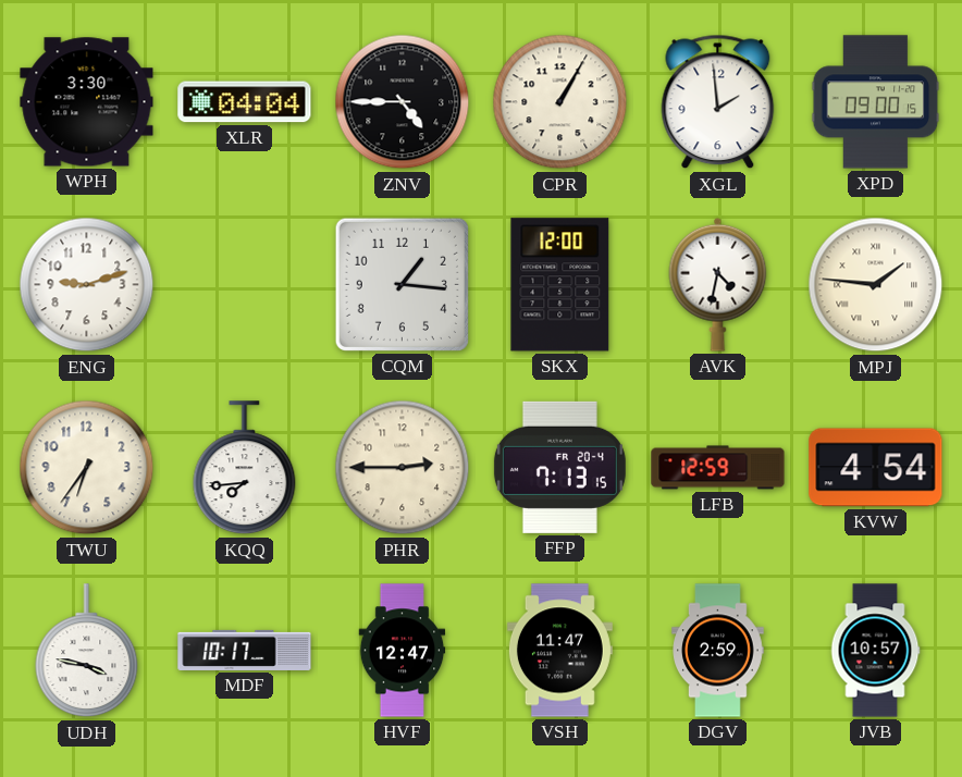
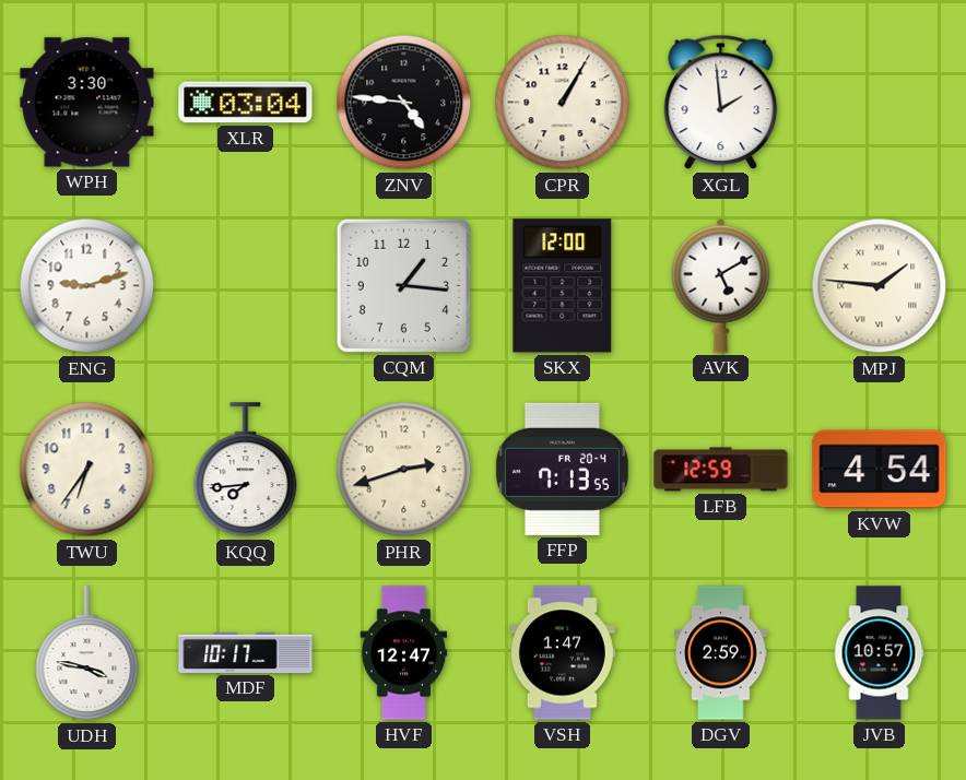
XLR: 04:04 -> 03:04 (246, 103)
ZNV: 4:45 -> 4:46 (404, 103)
XPD: 09:00 -> none (876, 102)
AVK: 4:32 -> 5:10 (721, 285)
PHR: 2:45 -> 2:42 (404, 470)
FFP: 7:13:15 -> 7:13:55 (562, 469)
VSH: 11:47 -> 1:47 (562, 653)
